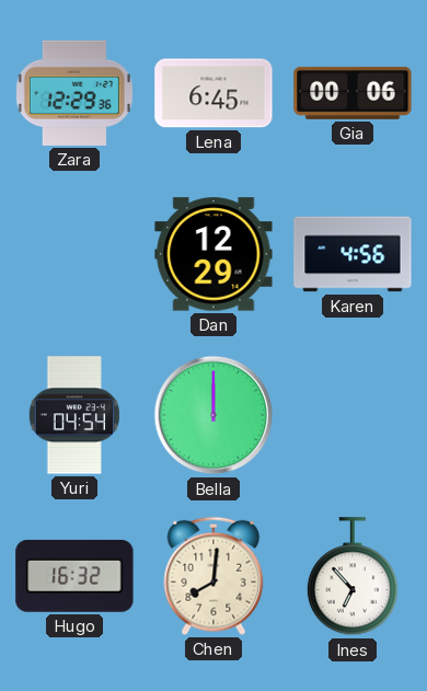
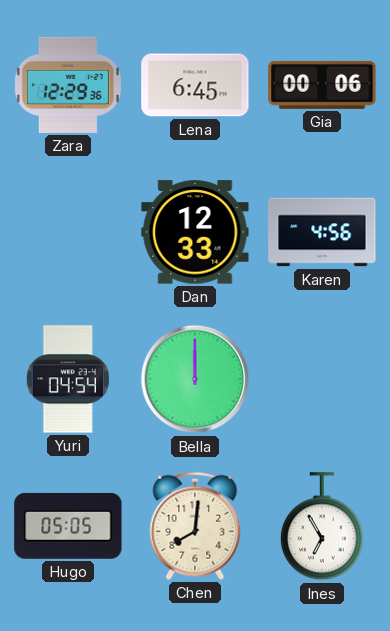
Dan: 12:29 -> 12:33 (195, 232)
Hugo: 16:32 -> 05:05 (68, 526)
Ines: 6:53 -> 6:55 (322, 527)
